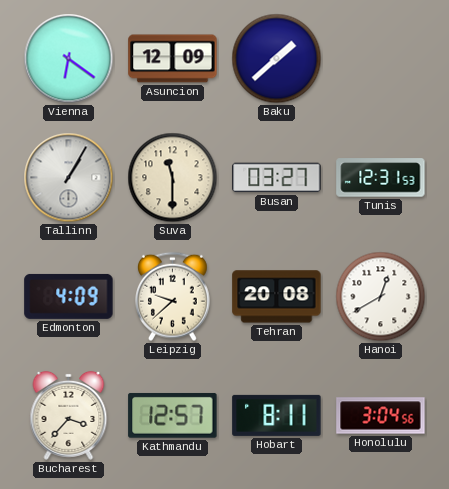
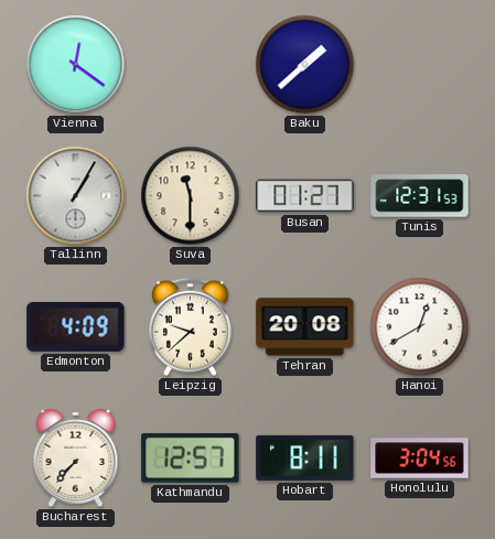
Vienna: 6:21 -> 12:21 (76, 65)
Asuncion: 12:09 -> none (173, 59)
Busan: 03:27 -> 01:27 (305, 196)
Bucharest: 3:37 -> 7:37 (76, 457)
